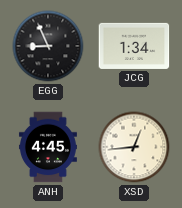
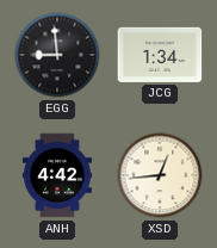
EGG: 8:56 -> 8:59 (57, 55)
ANH: 4:45 -> 4:42 (57, 175)
